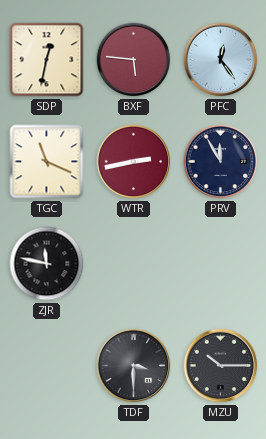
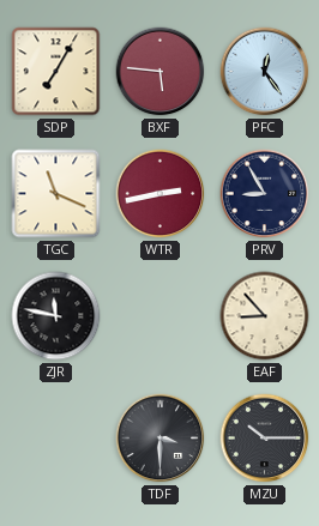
SDP: 12:32 -> 7:05 (56, 72)
PRV: 11:55 -> 8:55 (265, 194)
EAF: none -> 8:53 (265, 316)
